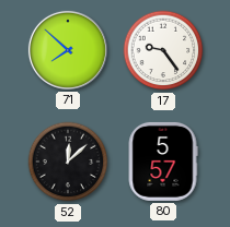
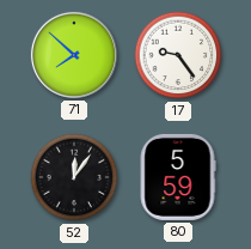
52: 12:08 -> 12:06 (74, 177)
80: 5:57 -> 5:59 (178, 177)
